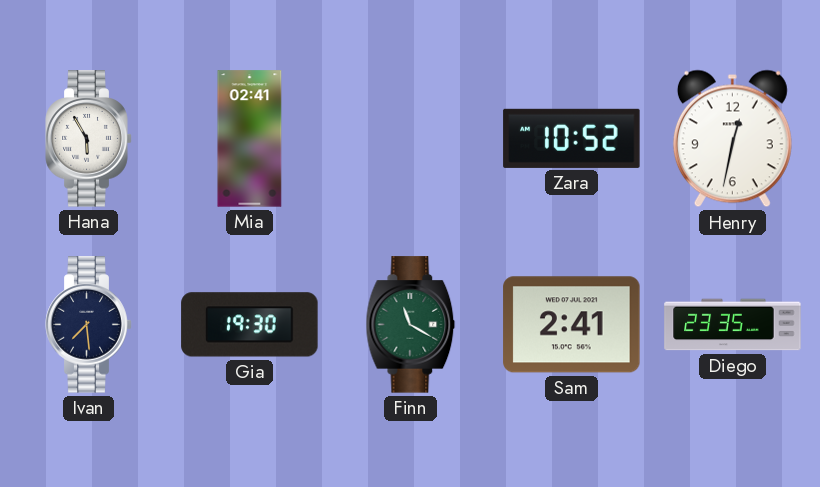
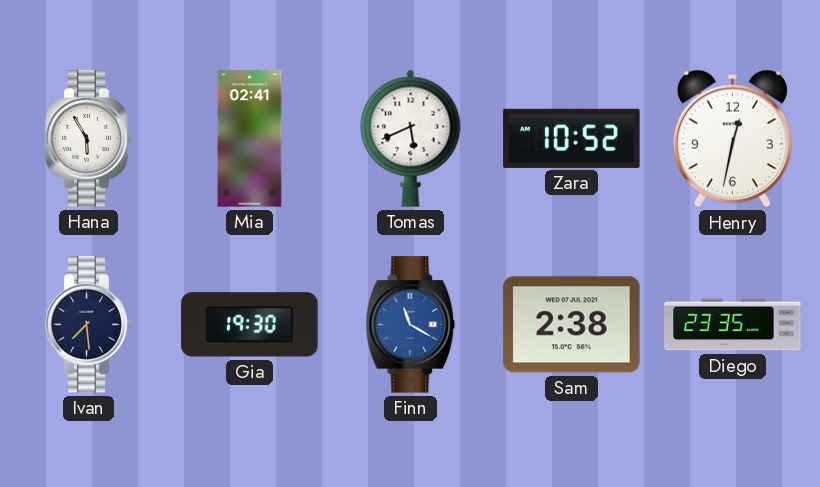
Tomas: none -> 5:41 (411, 138)
Finn dial: green -> blue (411, 325)
Sam: 2:41 -> 2:38 (572, 325)
